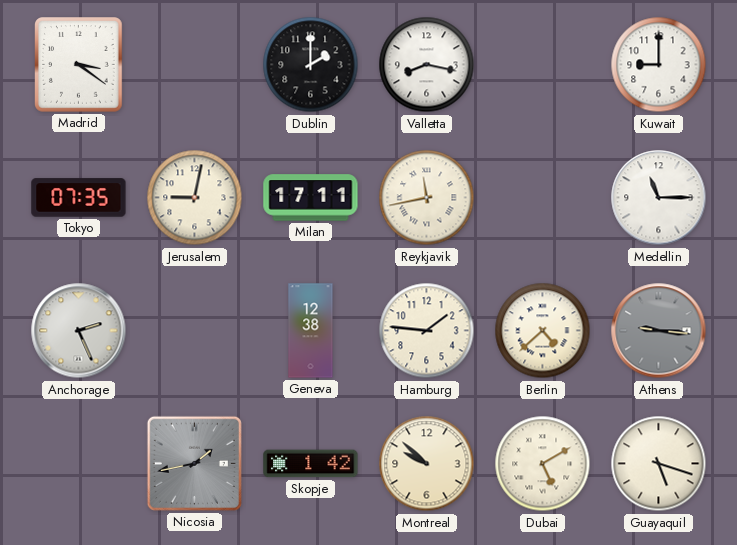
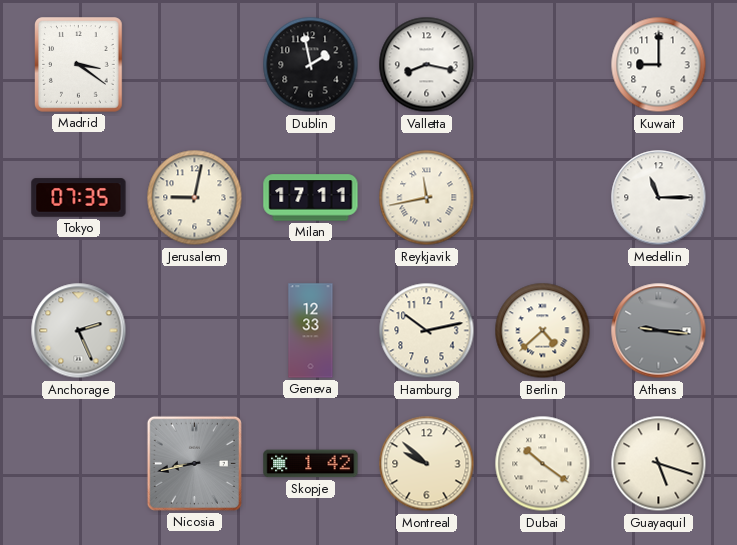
Dublin: 2:00 -> 1:58 (311, 65)
Geneva: 12:38 -> 12:33 (311, 331)
Hamburg: 1:46 -> 10:13 (427, 331)
Nicosia: 1:43 -> 8:43 (194, 463)
Dubai: 5:10 -> 10:21 (543, 464)
